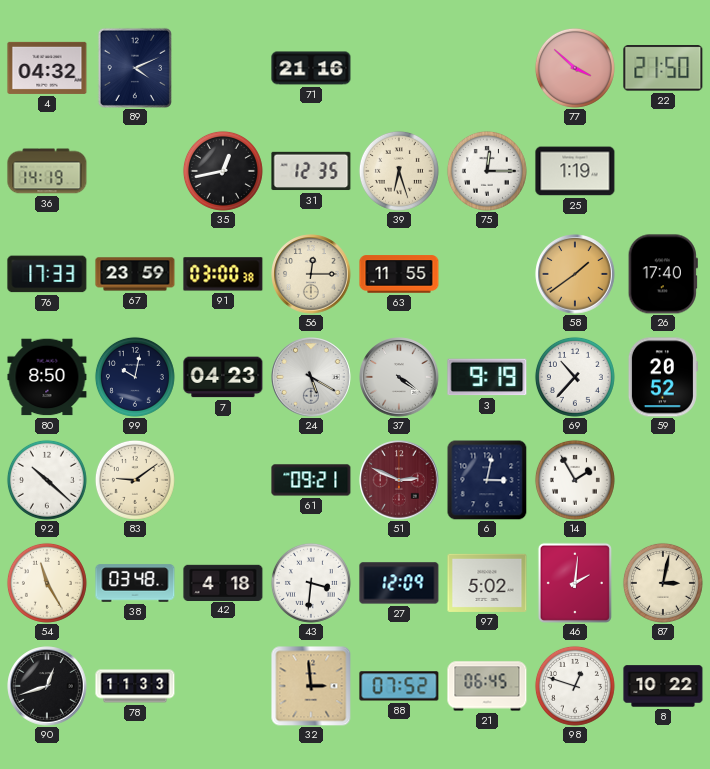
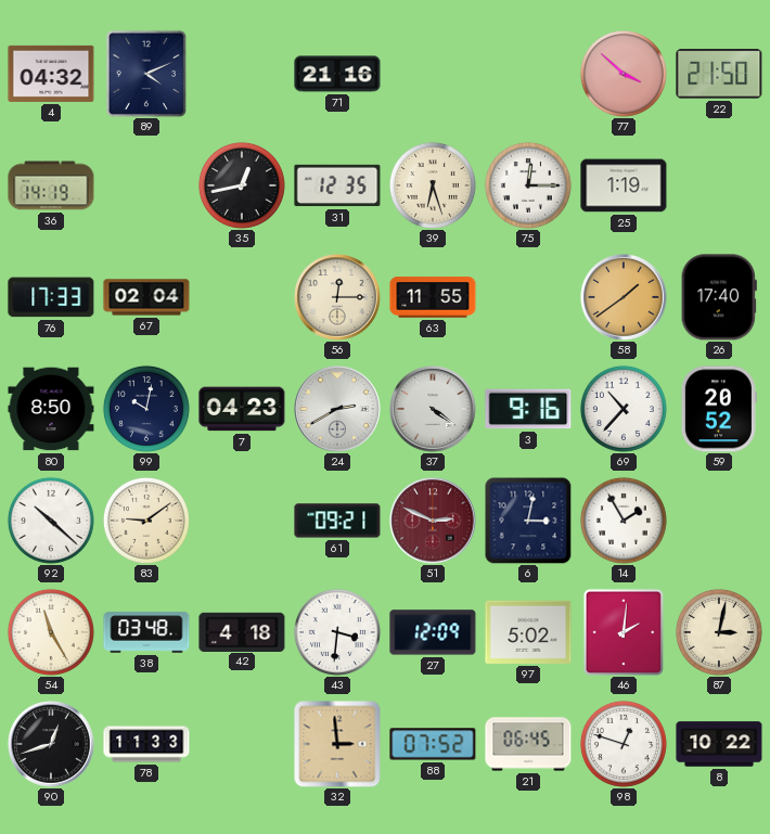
67: 23:59 -> 02:04 (146, 297)
91: 03:00 -> none (223, 274)
24: 5:20 -> 2:40 (337, 409)
3: 9:19 -> 9:16 (528, 409)
